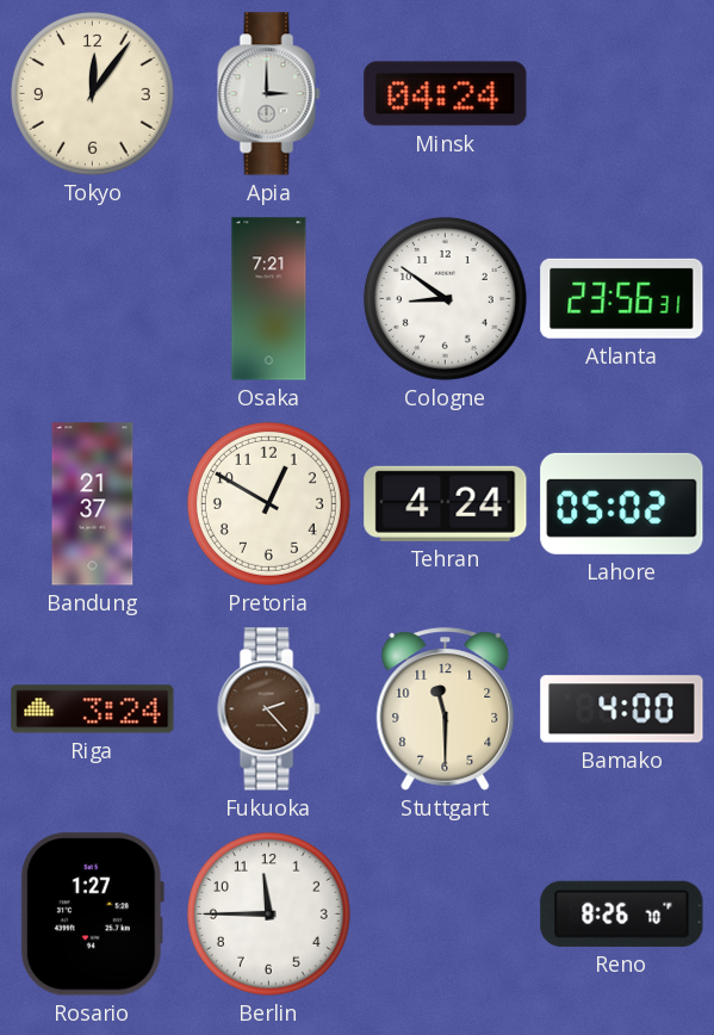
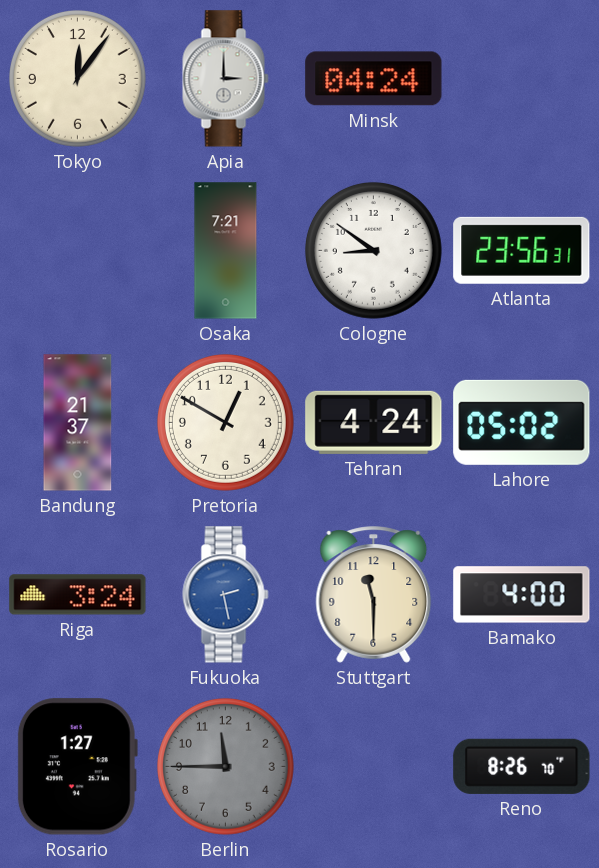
Fukuoka: 2:23 -> 2:28 (226, 595)
Fukuoka dial: brown -> blue (226, 595)
Berlin dial: white -> grey (225, 766)
